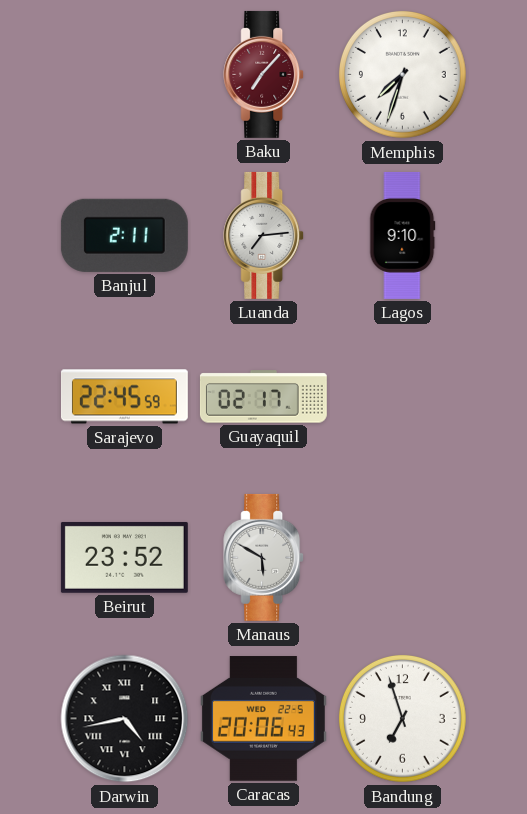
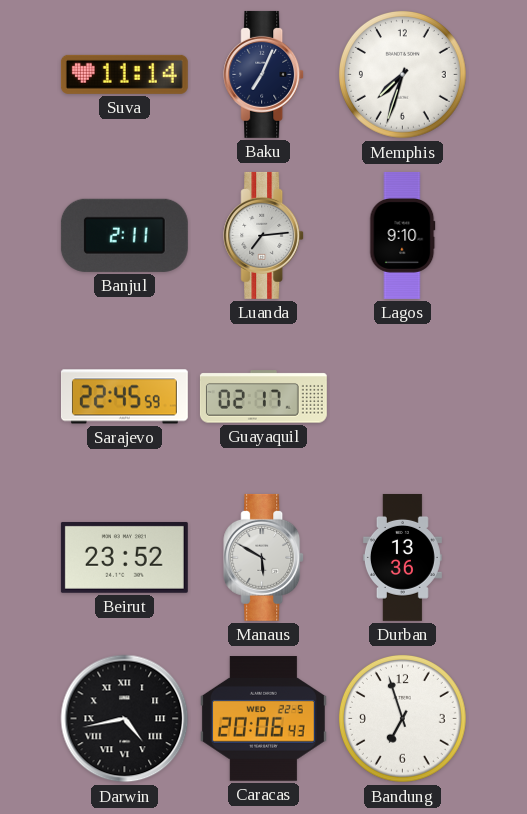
Suva: none -> 11:14 (124, 74)
Baku: 7:07 -> 7:04 (264, 74)
Baku dial: burgundy -> navy (264, 74)
Durban: none -> 13:36 (402, 557)
